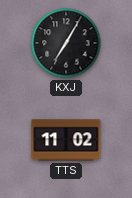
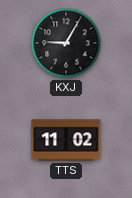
KXJ: 7:05 -> 9:05 (66, 43)
